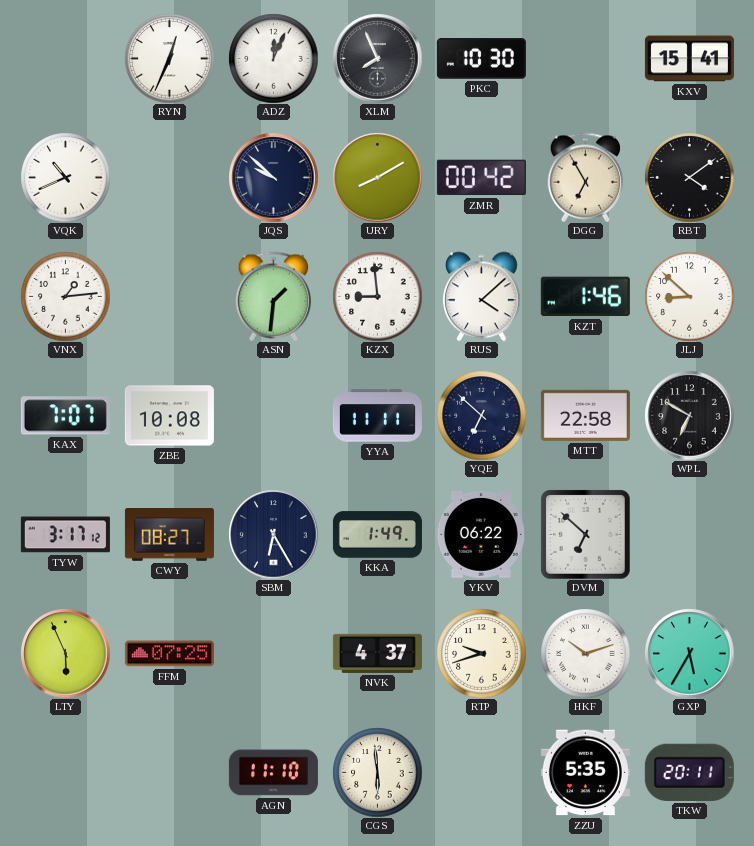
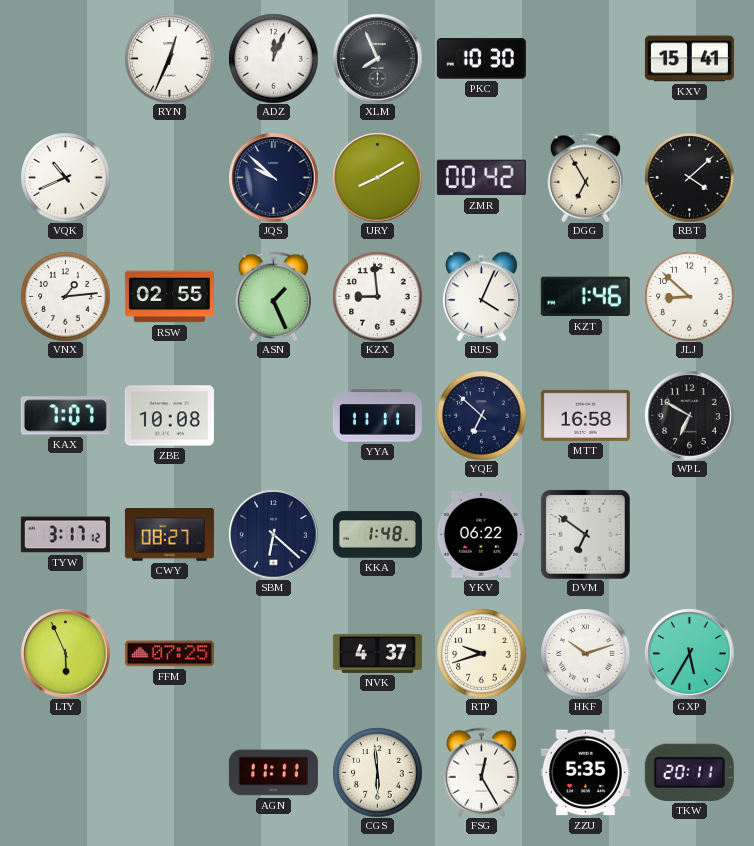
RBT: 4:09 -> 4:08 (689, 177)
RSW: none -> 02:55 (169, 297)
ASN: 1:31 -> 1:26 (274, 296)
RUS: 4:08 -> 4:04 (482, 296)
MTT: 22:58 -> 16:58 (585, 415)
SBM: 6:25 -> 6:22 (273, 534)
KKA: 1:49 -> 1:48 (377, 535)
DVM: 6:52 -> 6:51 (585, 534)
AGN: 11:10 -> 11:11 (273, 773)
FSG: none -> 12:25 (482, 772)
